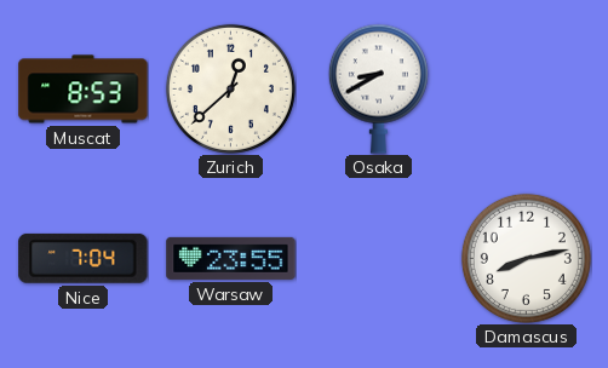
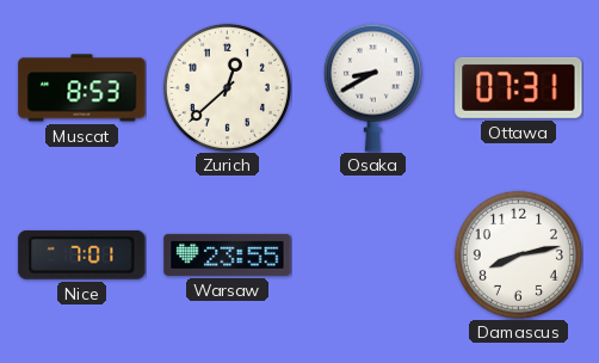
Ottawa: none -> 07:31 (519, 87)
Nice: 7:04 -> 7:01 (82, 254)
